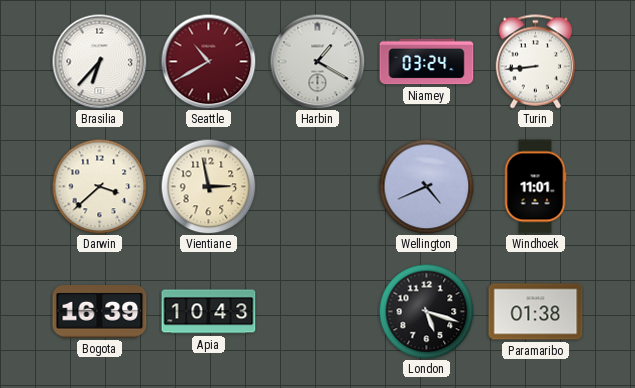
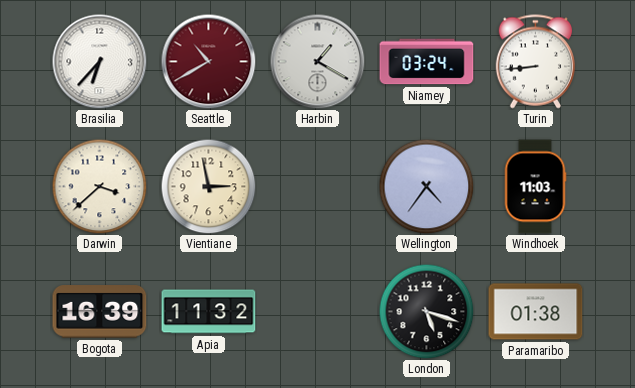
Wellington: 4:41 -> 4:36 (426, 186)
Windhoek: 11:01 -> 11:03 (535, 187)
Apia: 10:43 -> 11:32 (209, 312)
